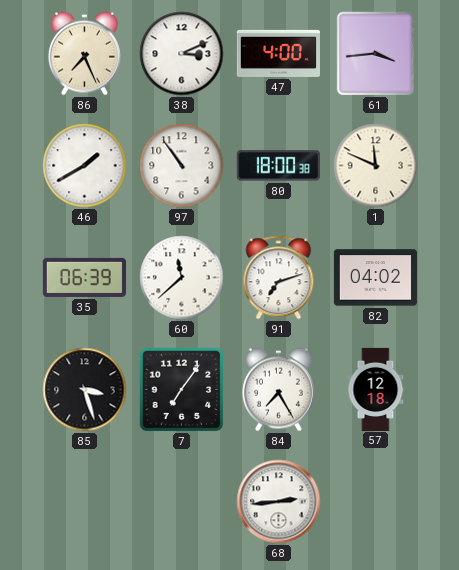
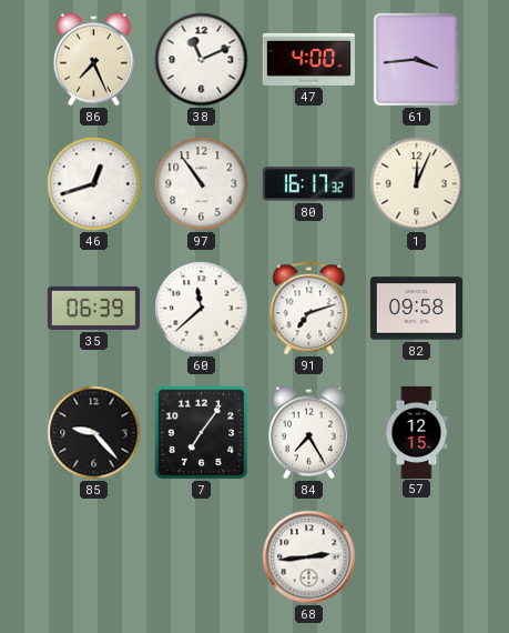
38: 3:11 -> 11:11 (202, 60)
46: 1:40 -> 12:42 (94, 184)
80: 18:00 -> 16:17 (308, 184)
1: 11:49 -> 12:04 (417, 184)
82: 04:02 -> 09:58 (416, 309)
85: 3:27 -> 9:23 (94, 433)
57: 12:18 -> 12:15 (417, 432)
